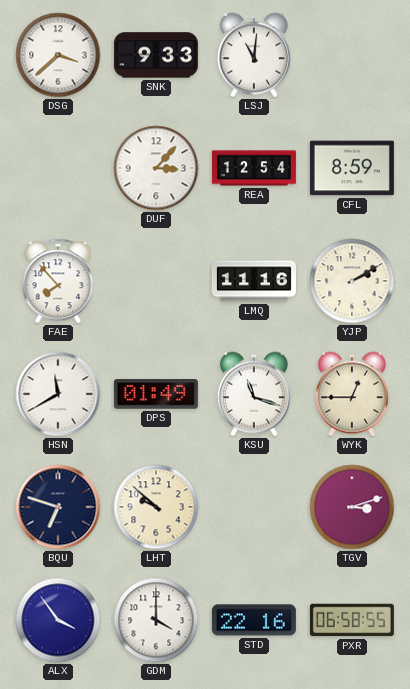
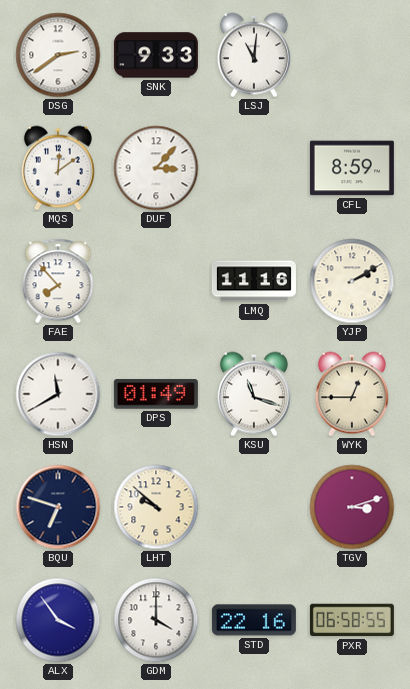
DSG: 3:38 -> 2:39 (58, 55)
MQS: none -> 12:09 (58, 168)
REA: 12:54 -> none (254, 168)
